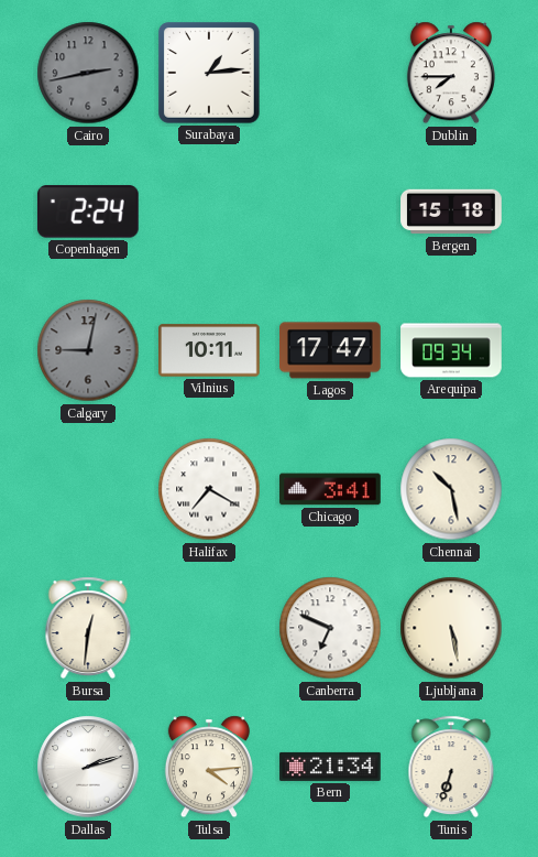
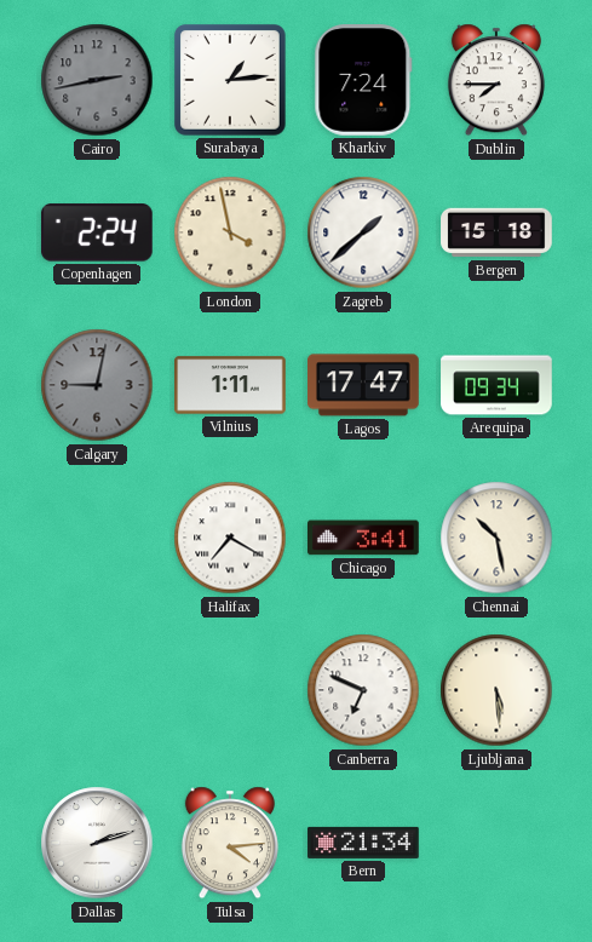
Kharkiv: none -> 7:24 (363, 81)
London: none -> 3:58 (230, 232)
Zagreb: none -> 1:38 (363, 232)
Vilnius: 10:11 -> 1:11 (231, 385)
Bursa: 12:31 -> none (88, 628)
Ljubljana: 5:28 -> 5:29 (496, 690)
Tunis: 6:33 -> none (451, 767)
